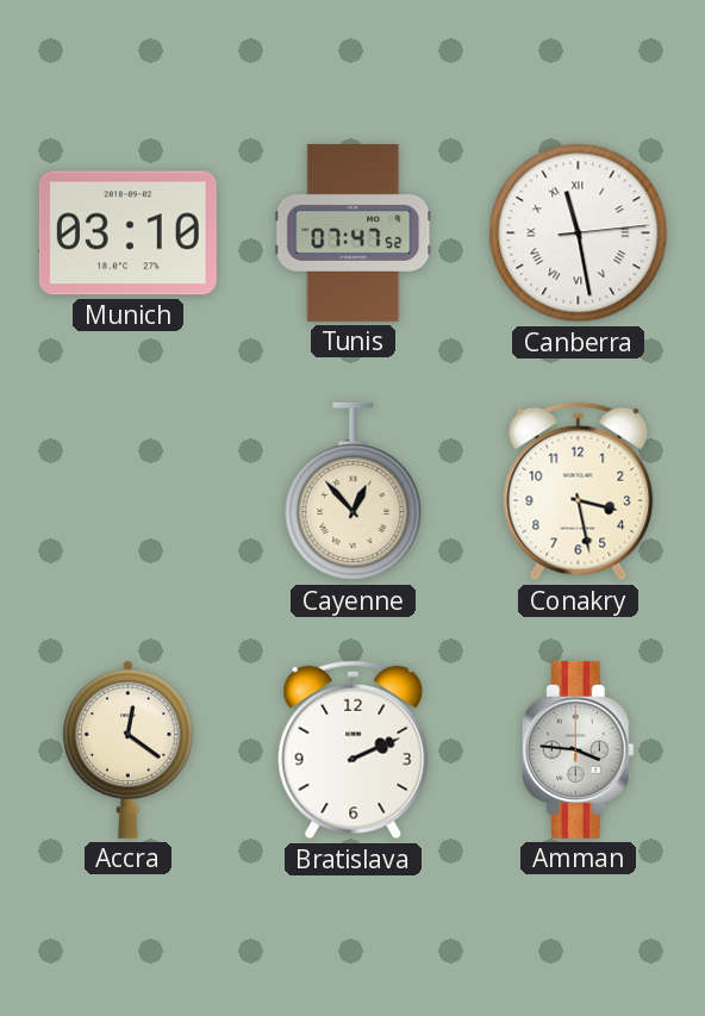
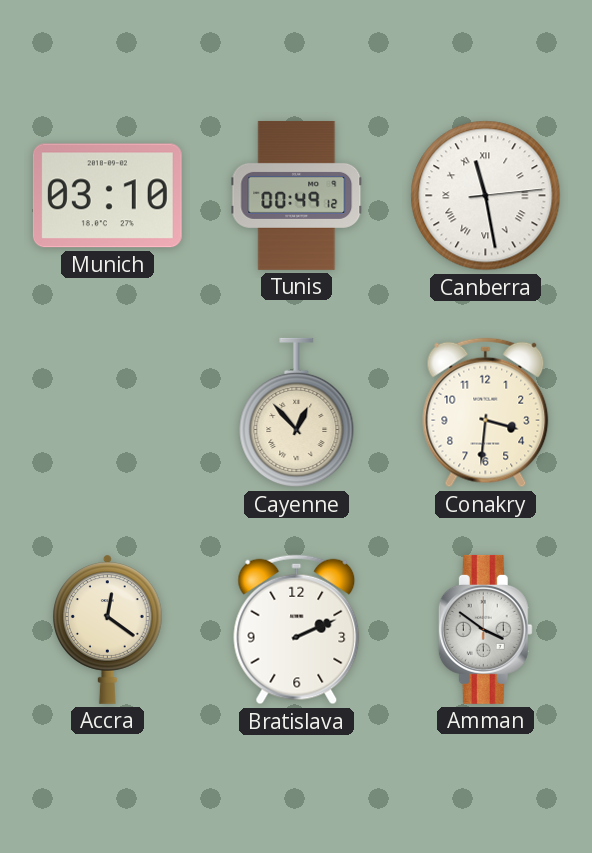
Tunis: 07:47 -> 00:49 (297, 195)
Conakry: 3:28 -> 3:31 (486, 413)
Amman: 3:46 -> 3:51 (485, 629)
